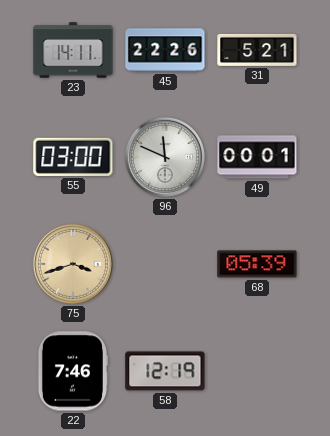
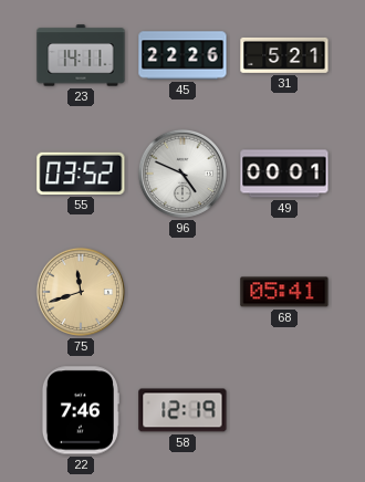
55: 03:00 -> 03:52 (81, 174)
96: 11:49 -> 4:49 (182, 174)
75: 3:42 -> 11:42 (81, 292)
68: 05:39 -> 05:41 (284, 292)
